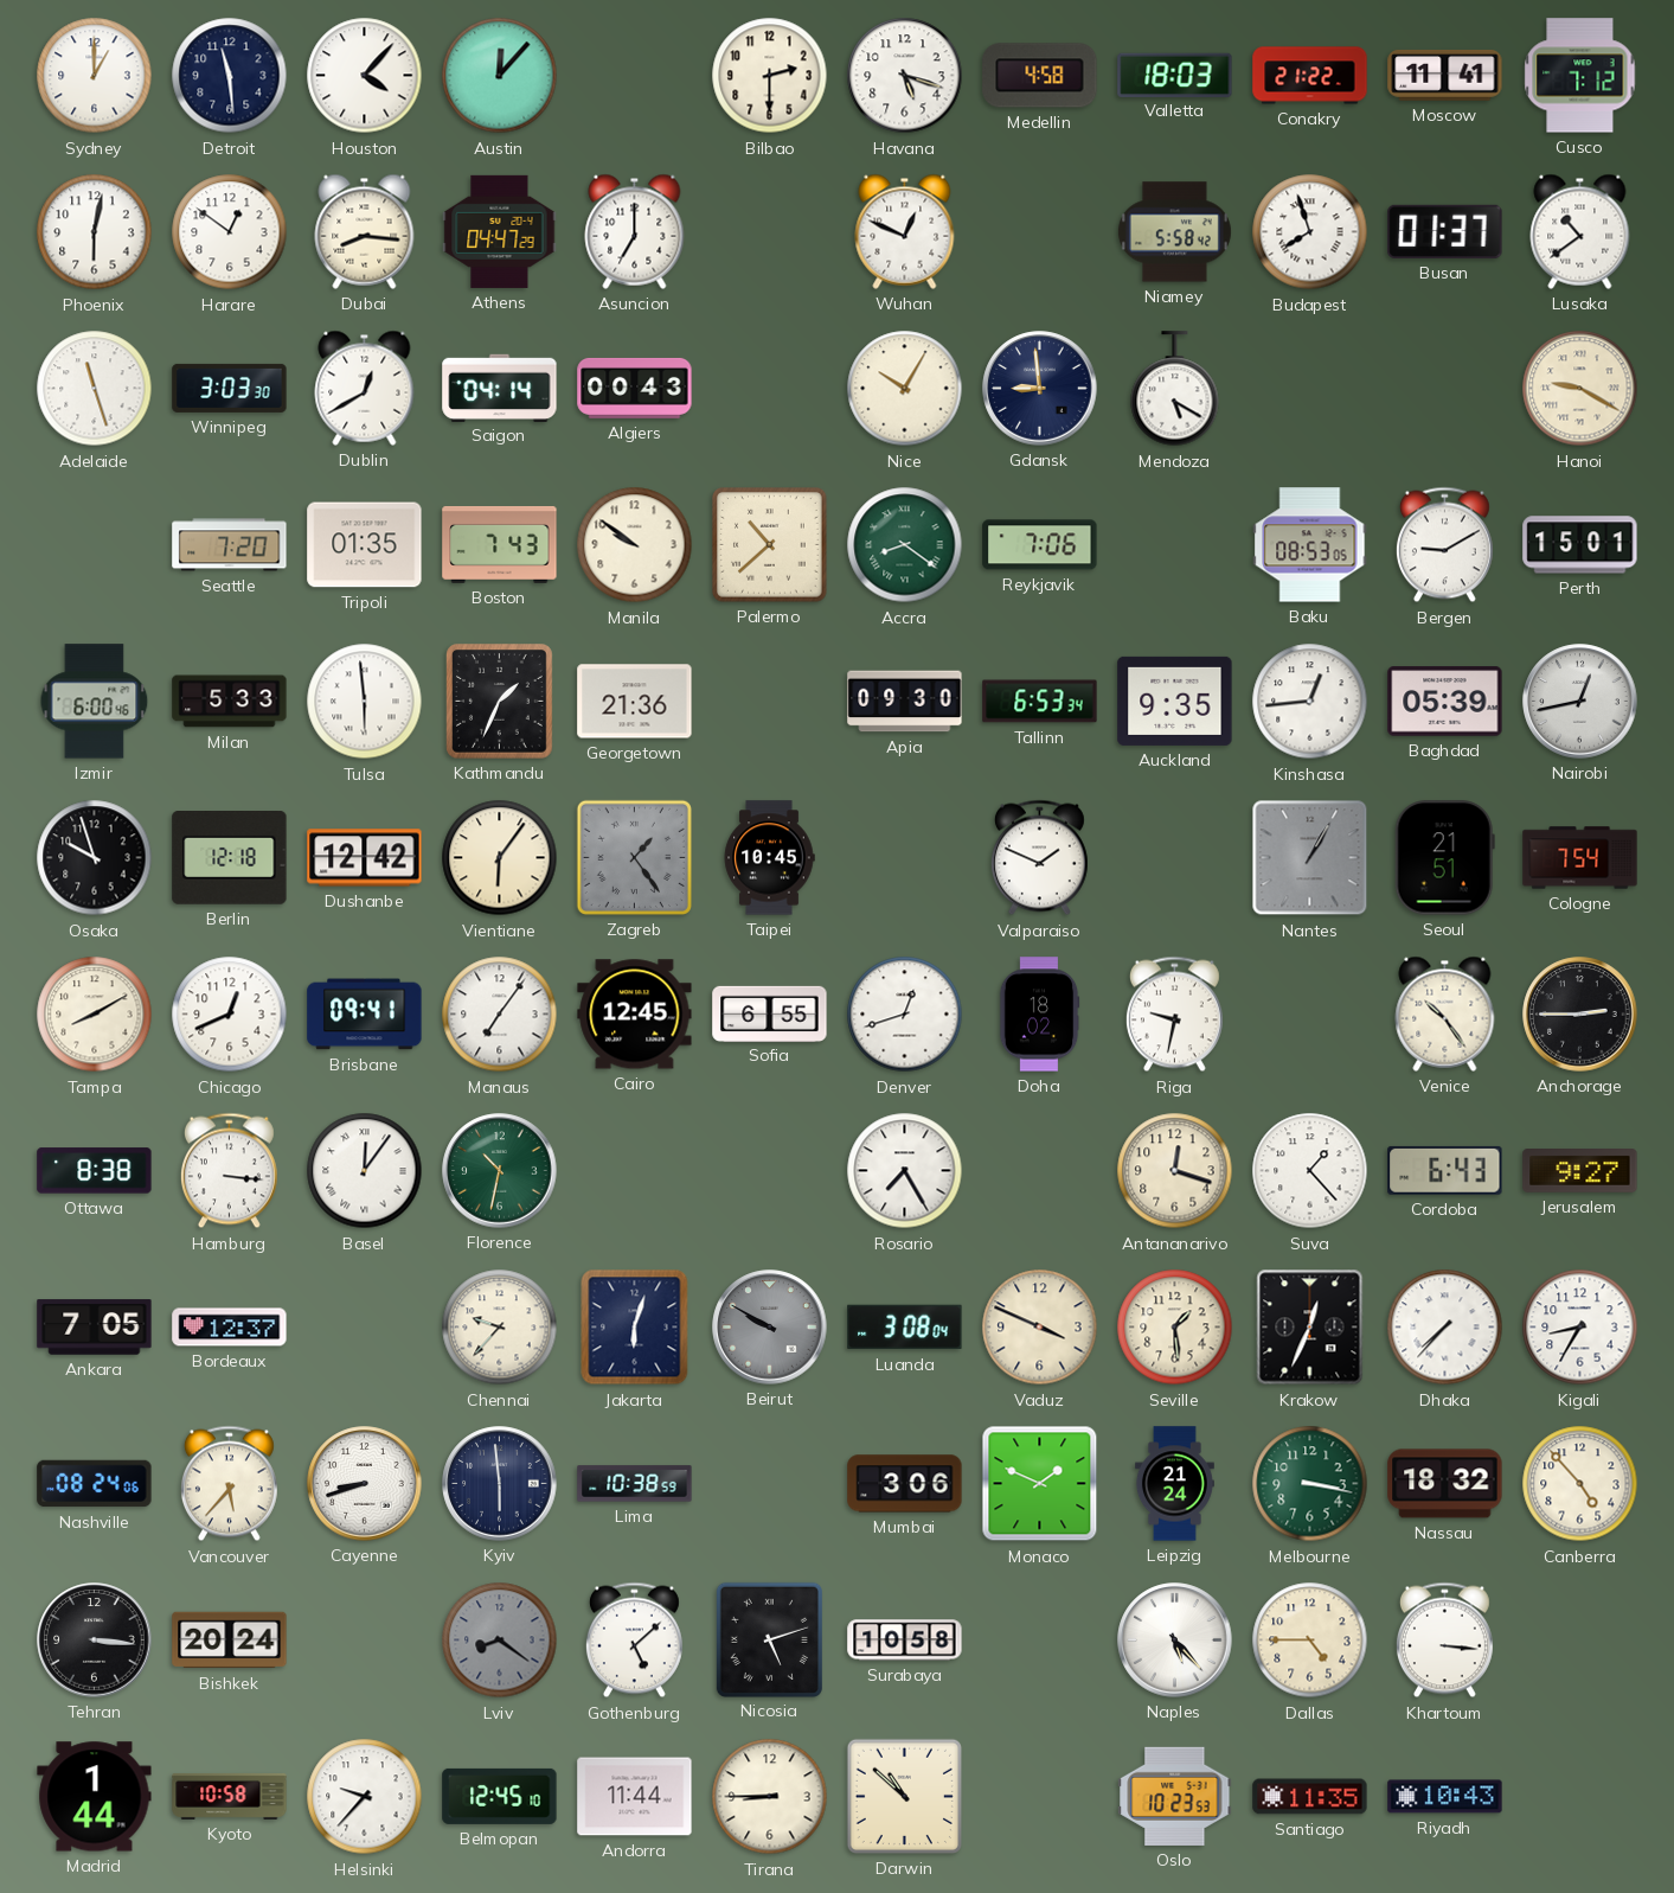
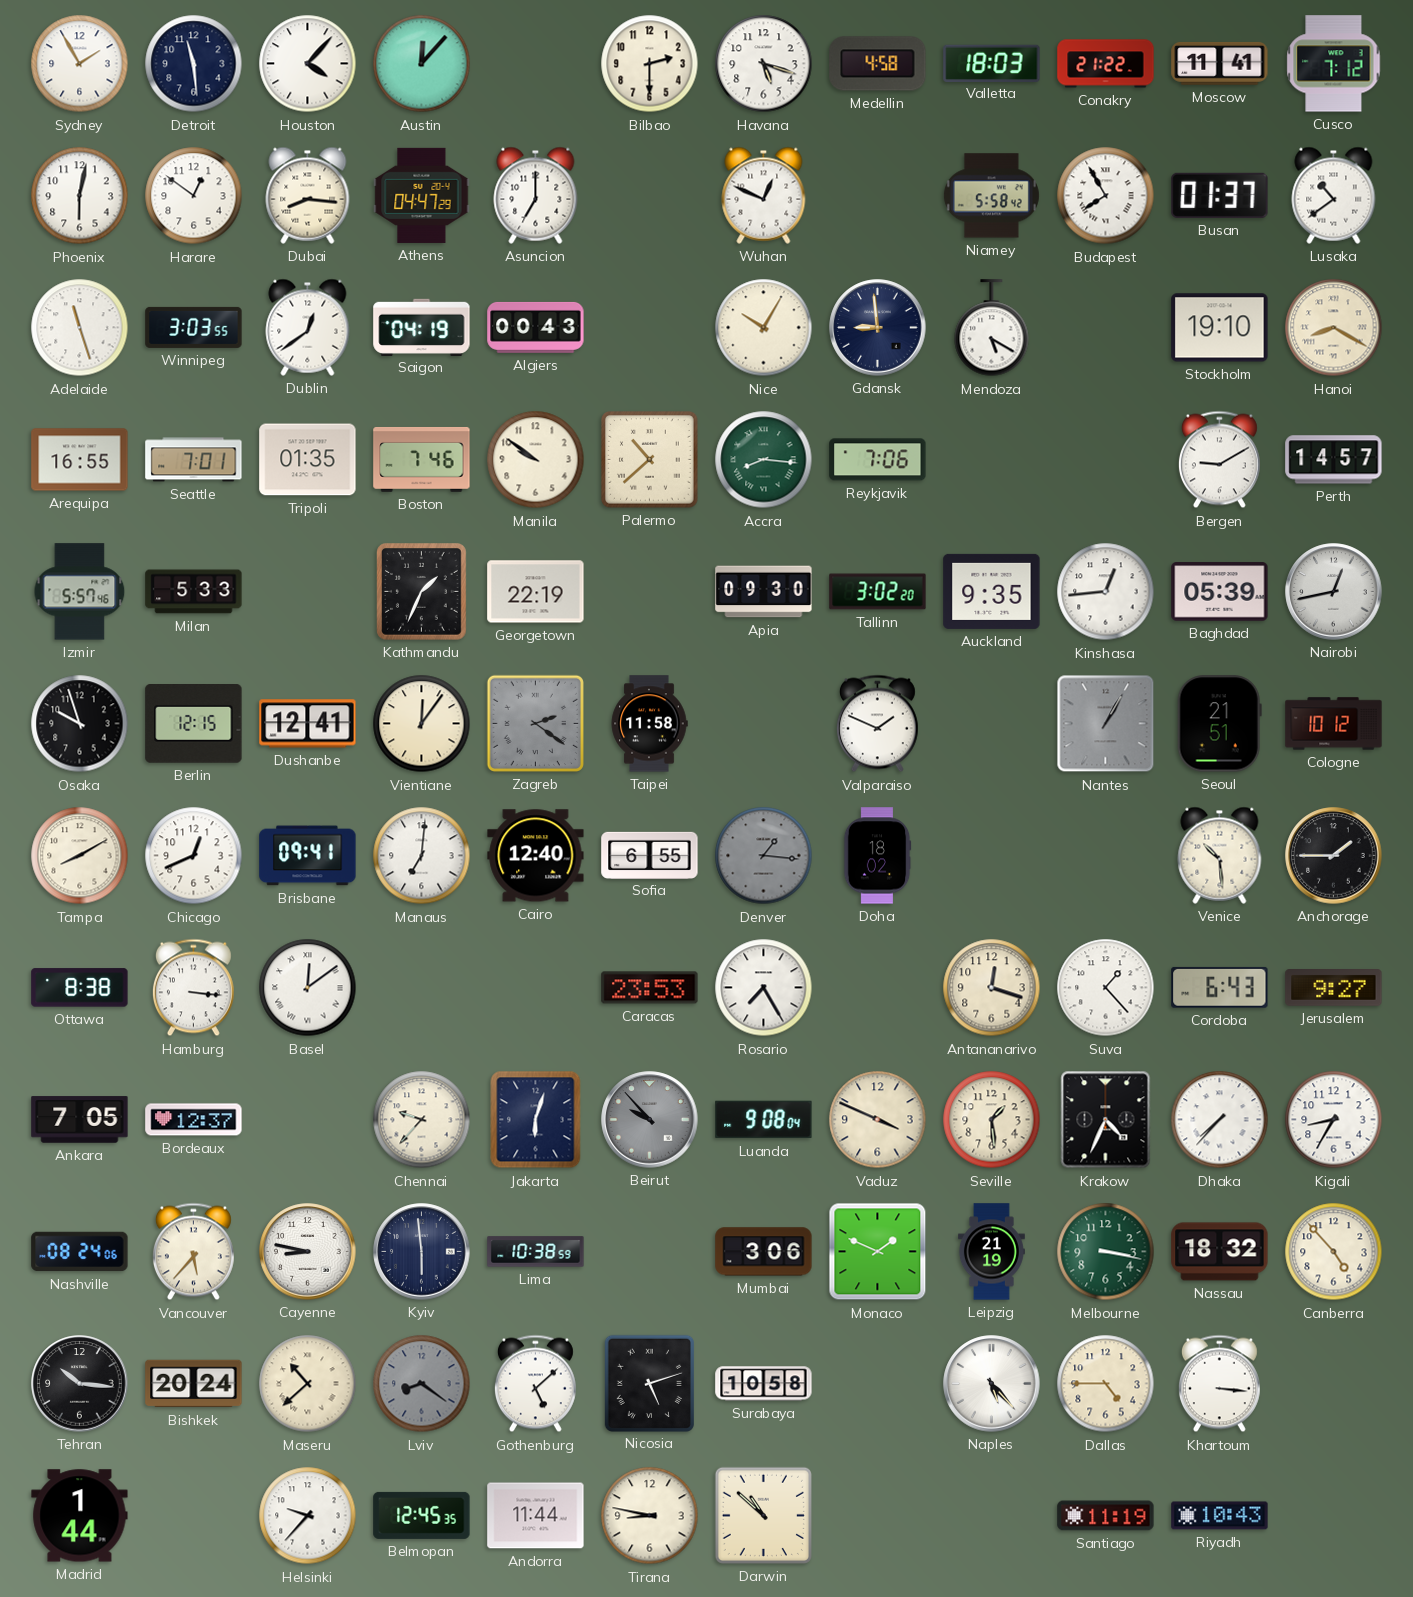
Sydney: 1:00 -> 1:55 (80, 64)
Budapest: 7:57 -> 7:55 (1106, 196)
Winnipeg: 3:03:30 -> 3:03:55 (194, 327)
Dublin: 12:40 -> 12:39 (308, 327)
Saigon: 04:14 -> 04:19 (422, 327)
Stockholm: none -> 19:10 (1220, 328)
Hanoi: 9:20 -> 8:20 (1334, 328)
Arequipa: none -> 16:55 (80, 460)
Seattle: 7:20 -> 7:01 (194, 460)
Boston: 7:43 -> 7:46 (422, 459)
Accra: 8:21 -> 8:16 (764, 460)
Baku: 08:53 -> none (1310, 545)
Perth: 15:01 -> 14:57 (1334, 460)
Izmir: 6:00 -> 5:57 (80, 592)
Tulsa: 5:59 -> none (365, 702)
Georgetown: 21:36 -> 22:19 (536, 592)
Tallinn: 6:53 -> 3:02 (878, 592)
Berlin: 12:18 -> 12:15 (194, 724)
Dushanbe: 12:42 -> 12:41 (308, 724)
Vientiane: 6:06 -> 12:06 (422, 724)
Zagreb: 1:24 -> 2:21 (535, 723)
Taipei: 10:45 -> 11:58 (649, 724)
Cologne: 7:54 -> 10:12 (1334, 724)
Manaus: 7:06 -> 7:01 (422, 856)
Cairo: 12:45 -> 12:40 (536, 856)
Denver: 12:42 -> 1:16 (764, 856)
Denver dial: white -> grey (764, 856)
Riga: 9:32 -> none (1174, 1015)
Venice: 10:24 -> 10:29 (1220, 855)
Anchorage: 2:45 -> 1:45 (1334, 856)
Basel: 12:06 -> 12:09 (308, 988)
Florence: 10:32 -> none (500, 1171)
Caracas: none -> 23:53 (650, 988)
Beirut: 9:50 -> 9:53 (650, 1120)
Luanda: 3:08 -> 9:08 (764, 1120)
Krakow: 12:34 -> 4:34 (1106, 1120)
Cayenne: 8:42 -> 8:47 (308, 1252)
Leipzig: 21:24 -> 21:19 (991, 1252)
Tehran: 3:16 -> 10:16 (80, 1384)
Maseru: none -> 10:38 (308, 1384)
Kyoto: 10:58 -> none (230, 1796)
Belmopan: 12:45:10 -> 12:45:35 (422, 1515)
Tirana: 8:45 -> 8:47 (650, 1516)
Oslo: 10:23 -> none (1175, 1796)
Santiago: 11:35 -> 11:19 (1106, 1516)
